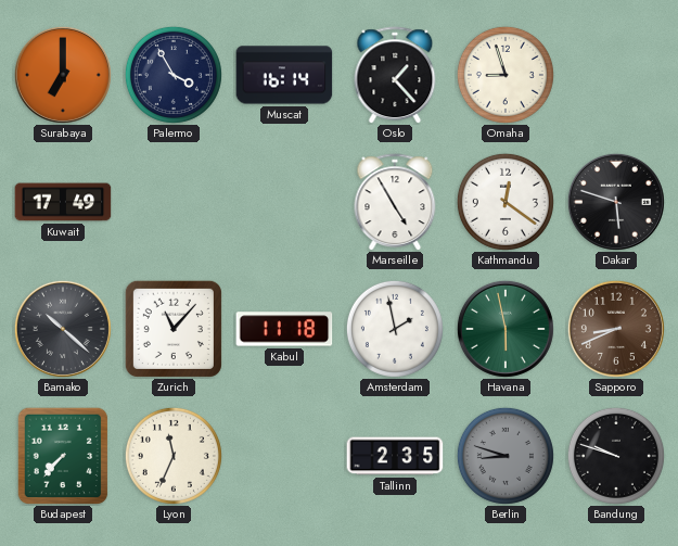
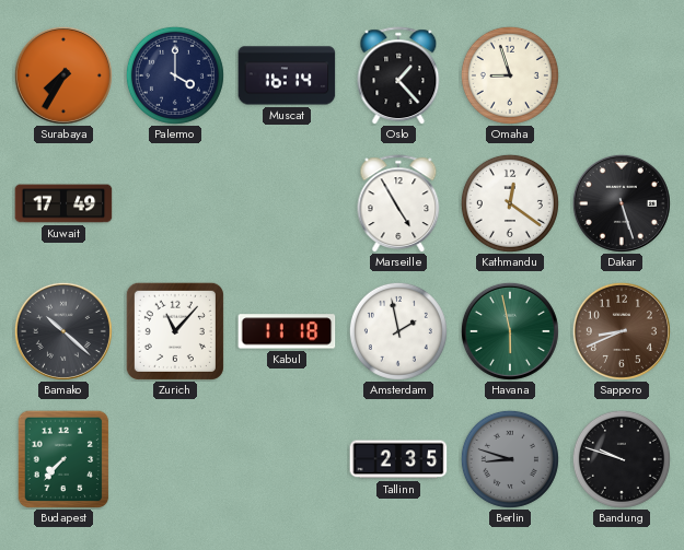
Surabaya: 7:00 -> 7:35 (63, 75)
Palermo: 3:55 -> 4:00 (175, 75)
Dakar: 5:48 -> 5:27 (622, 203)
Lyon: 11:34 -> none (174, 456)
